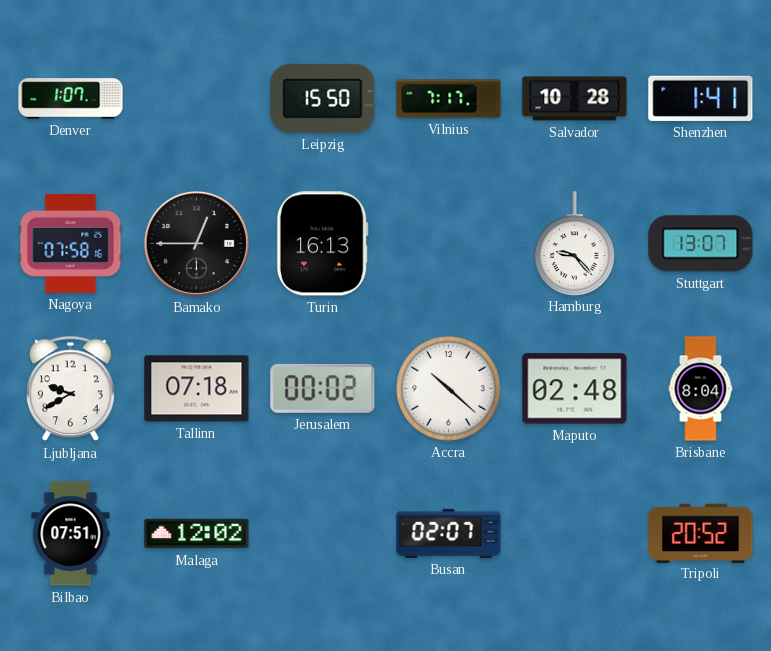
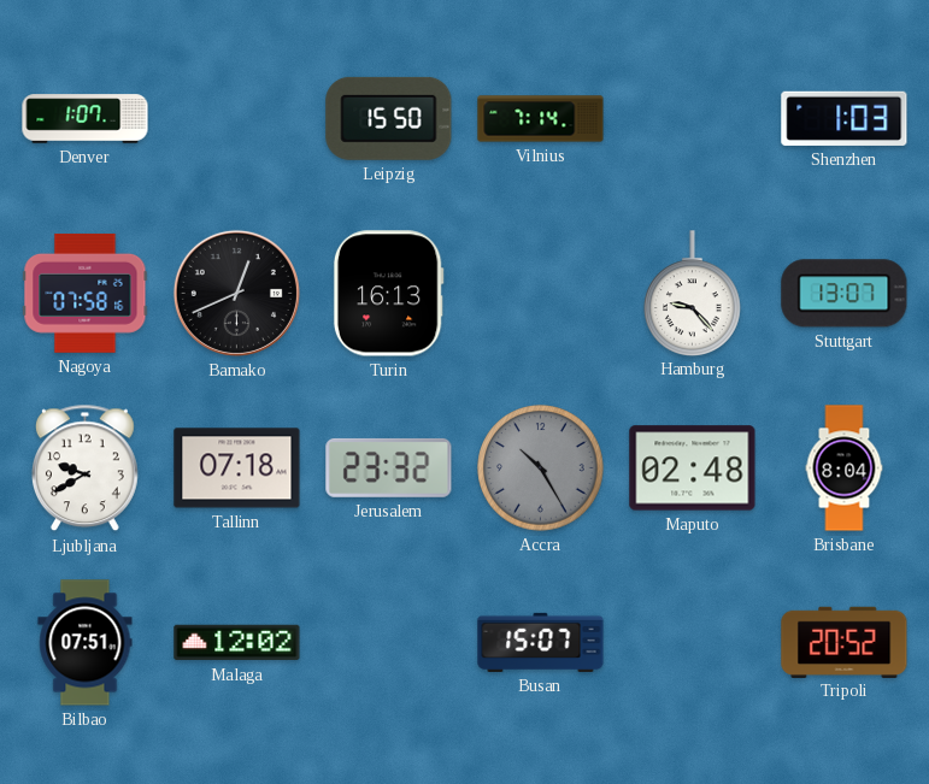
Vilnius: 7:17 -> 7:14 (541, 119)
Salvador: 10:28 -> none (575, 99)
Shenzhen: 1:41 -> 1:03 (845, 118)
Bamako: 12:45 -> 12:41 (236, 293)
Jerusalem: 00:02 -> 23:32 (389, 467)
Accra: 10:22 -> 10:25 (541, 468)
Accra dial: white -> grey (541, 468)
Busan: 02:07 -> 15:07 (541, 642)
